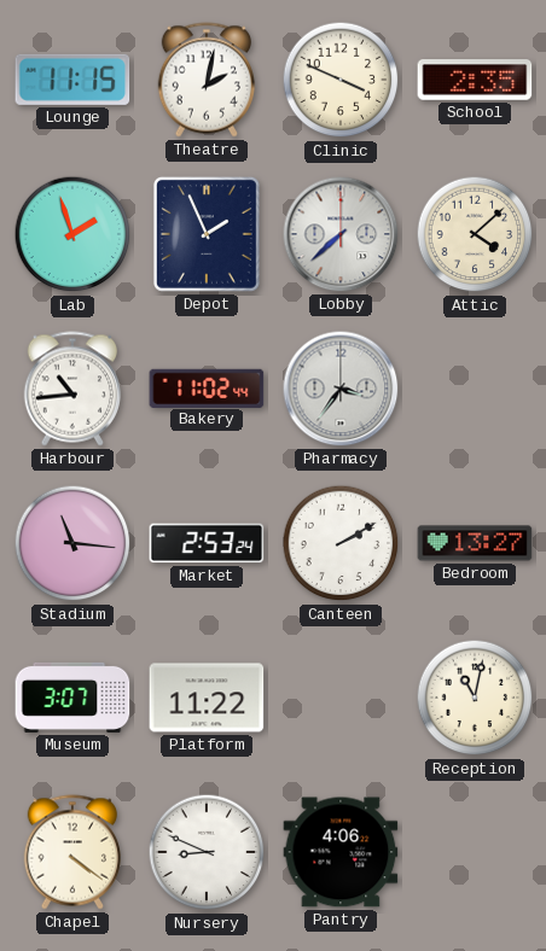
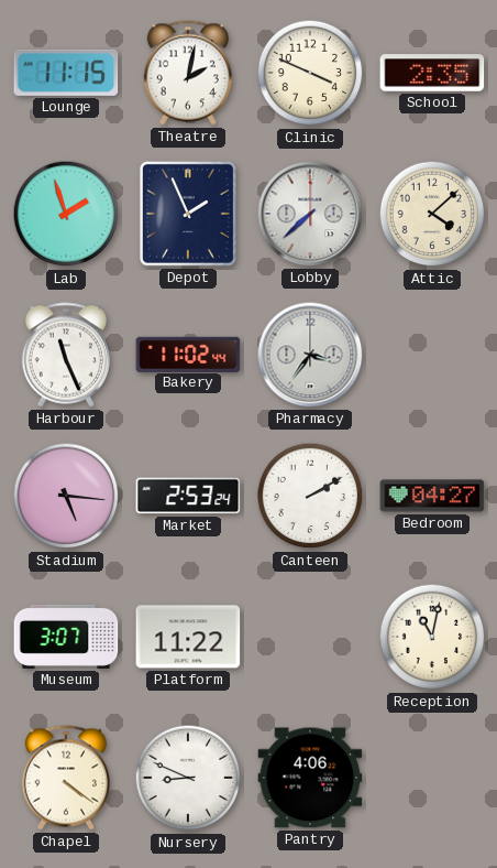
Harbour: 10:44 -> 11:26 (65, 355)
Stadium: 11:16 -> 5:16 (66, 496)
Bedroom: 13:27 -> 04:27 (432, 496)
